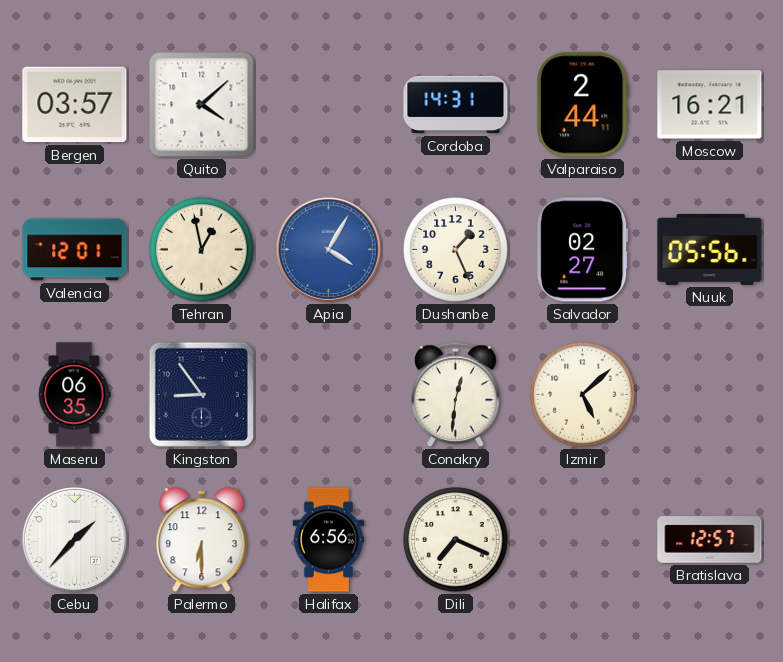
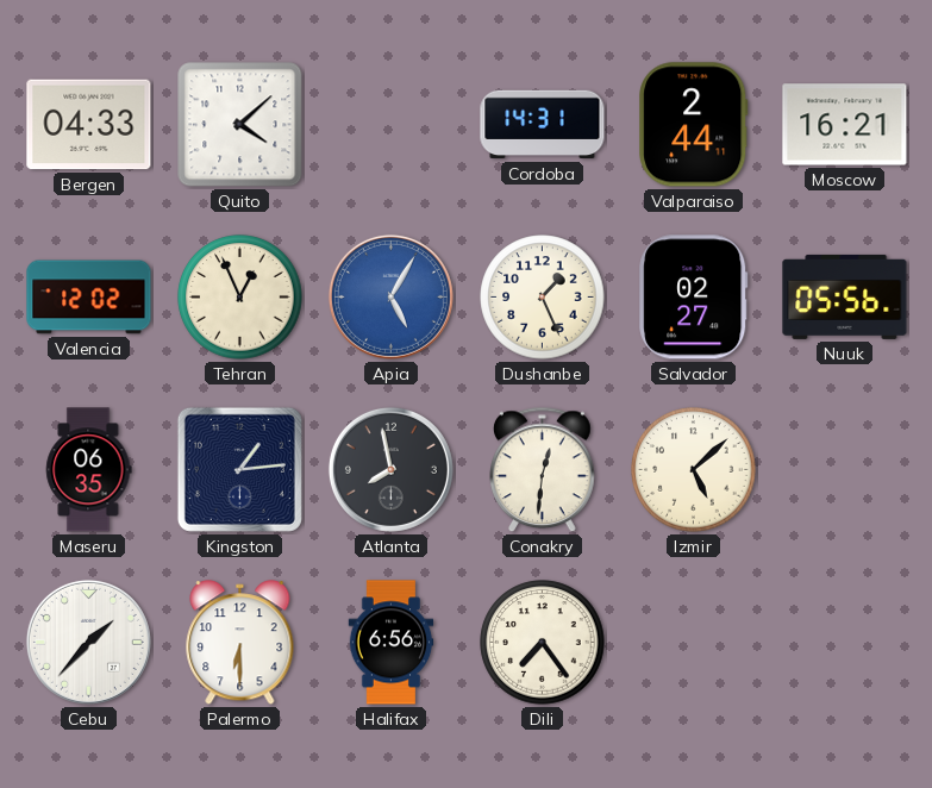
Bergen: 03:57 -> 04:33 (89, 125)
Valencia: 12:01 -> 12:02 (89, 298)
Tehran: 12:58 -> 12:56 (240, 298)
Apia: 4:05 -> 5:05 (390, 296)
Kingston: 8:54 -> 1:14 (239, 469)
Atlanta: none -> 7:58 (390, 469)
Dili: 7:19 -> 7:24 (543, 643)
Bratislava: 12:57 -> none (710, 540)
